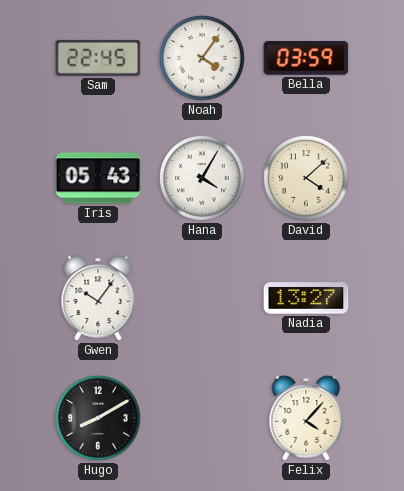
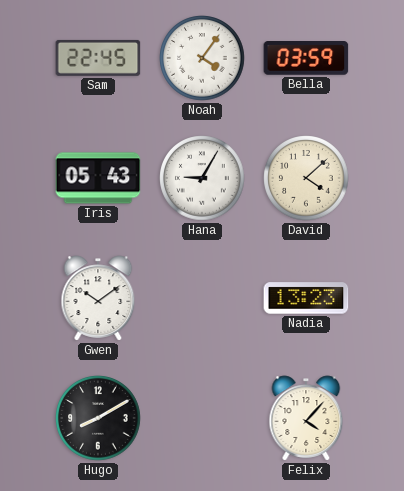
Hana: 4:05 -> 9:05 (202, 178)
Gwen: 10:06 -> 10:09 (98, 298)
Nadia: 13:27 -> 13:23 (306, 298)
